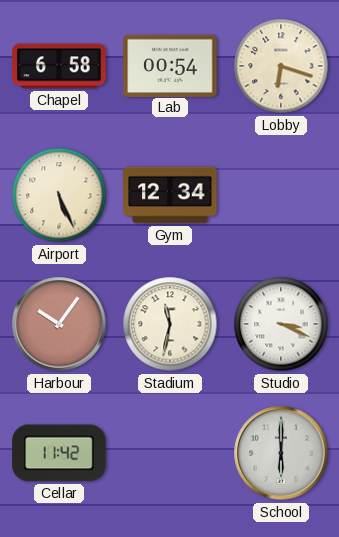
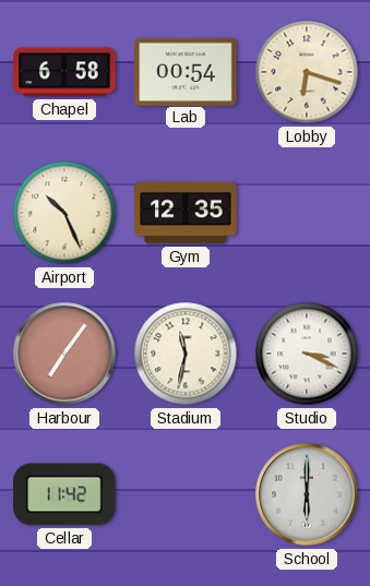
Airport: 5:26 -> 10:26 (64, 213)
Gym: 12:34 -> 12:35 (186, 213)
Harbour: 10:06 -> 7:06 (64, 354)
